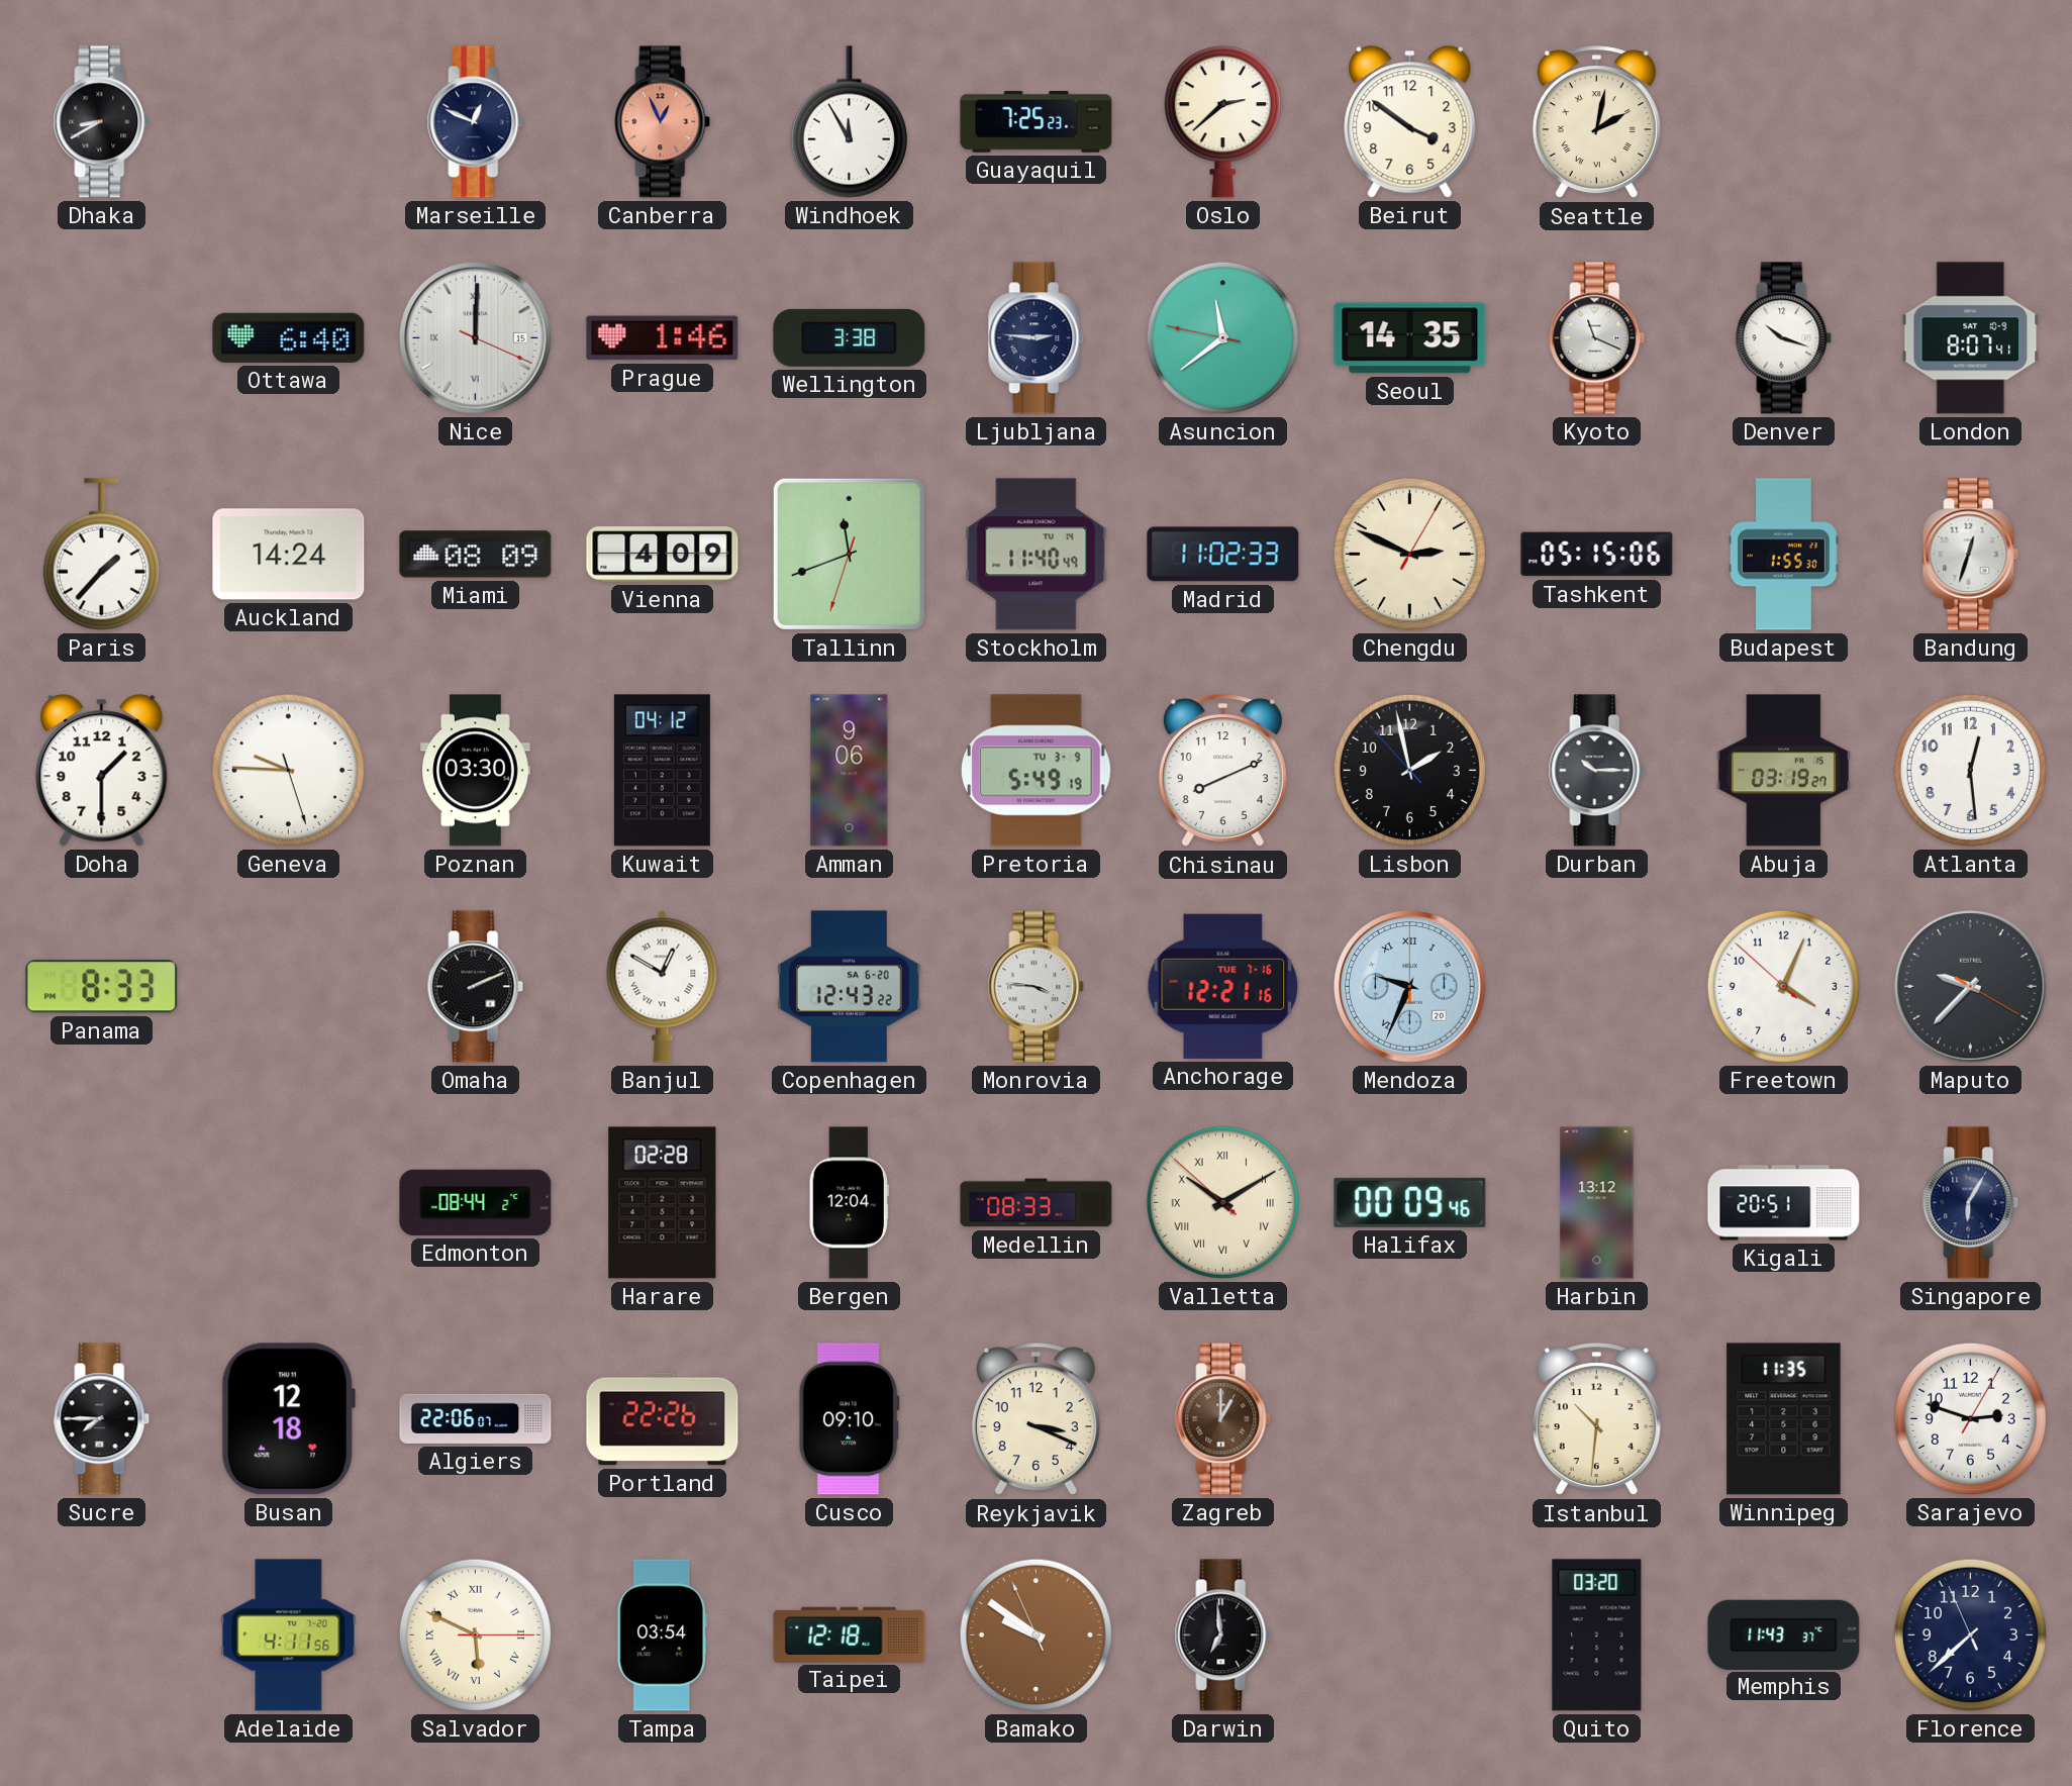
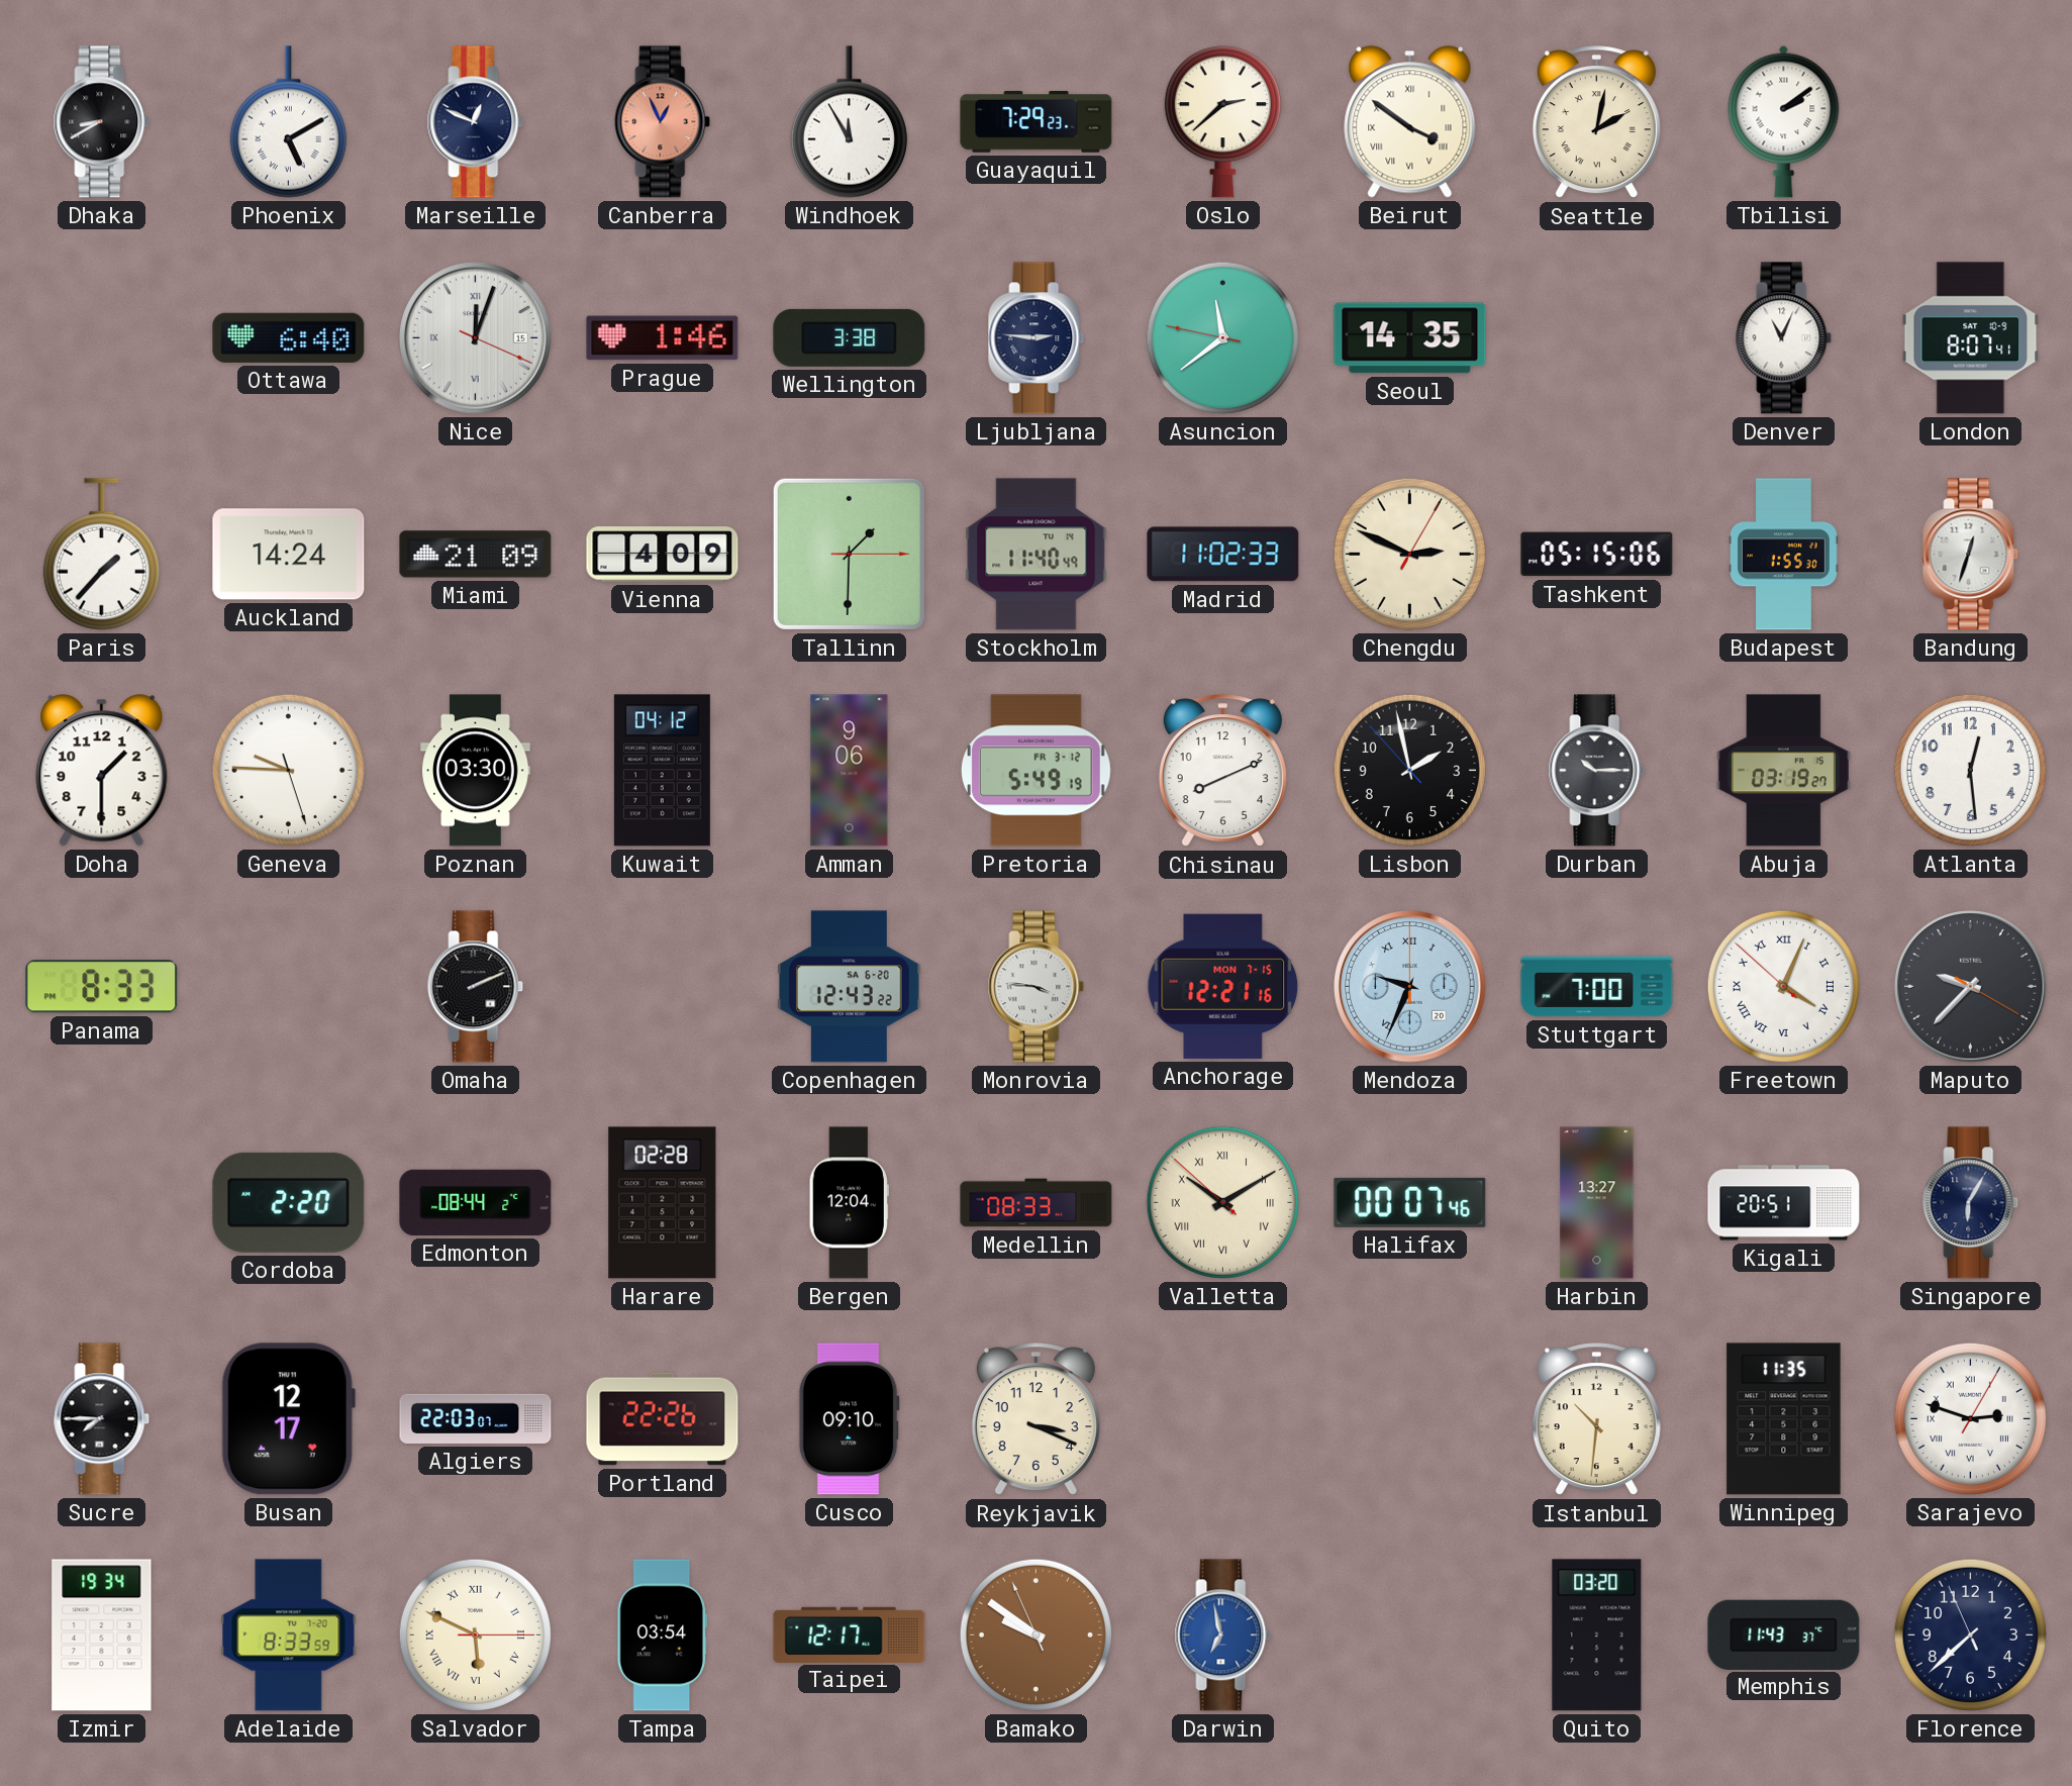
Phoenix: none -> 5:10 (288, 122)
Guayaquil: 7:25 -> 7:29 (1037, 122)
Beirut numerals: Arabic -> Roman (1410, 122)
Tbilisi: none -> 2:09 (1784, 121)
Nice: 12:00 -> 12:03 (476, 338)
Kyoto: 11:19 -> none (1597, 338)
Denver: 10:18 -> 11:04 (1784, 338)
Miami: 08:09 -> 21:09 (476, 555)
Tallinn: 11:41 -> 1:30 (849, 554)
Pretoria date: TU 3-9 -> FR 3-12 (1037, 771)
Banjul: 12:50 -> none (663, 986)
Anchorage date: TUE 7-16 -> MON 7-15 (1223, 986)
Stuttgart: none -> 7:00 (1597, 987)
Freetown numerals: Arabic -> Roman (1783, 986)
Cordoba: none -> 2:20 (289, 1202)
Halifax: 00:09 -> 00:07 (1410, 1202)
Harbin: 13:12 -> 13:27 (1597, 1203)
Busan: 12:18 -> 12:17 (288, 1419)
Algiers: 22:06 -> 22:03 (476, 1418)
Zagreb: 1:00 -> none (1223, 1419)
Sarajevo numerals: Arabic -> Roman (1970, 1418)
Izmir: none -> 19:34 (102, 1635)
Adelaide: 4:11 -> 8:33 (289, 1635)
Taipei: 12:18 -> 12:17 (850, 1634)
Darwin: 6:59 -> 6:58 (1223, 1635)
Darwin dial: black -> blue (1223, 1635)
